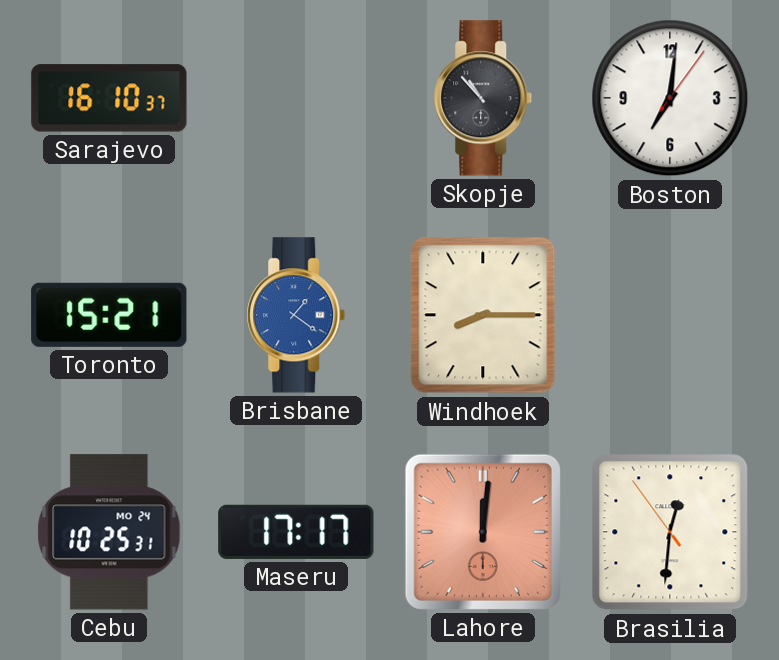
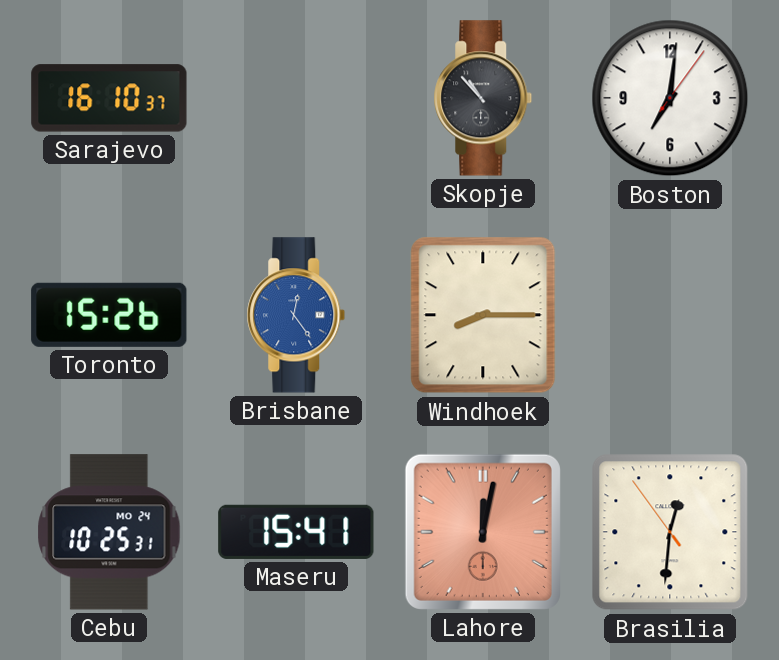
Toronto: 15:21 -> 15:26 (109, 315)
Brisbane: 1:21 -> 12:24 (296, 315)
Maseru: 17:17 -> 15:41 (296, 532)
Lahore: 12:01 -> 12:02 (483, 532)
